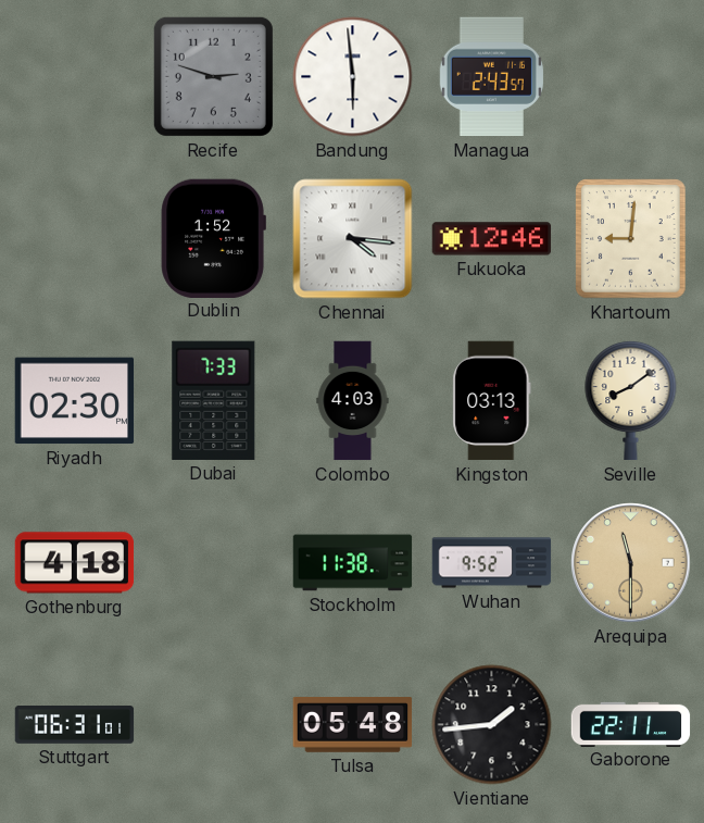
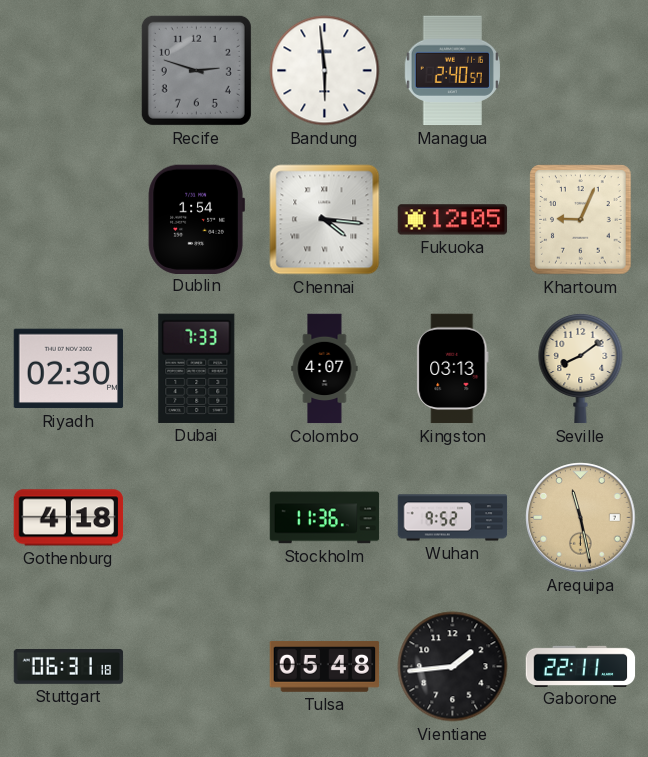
Managua: 2:43 -> 2:40 (452, 71)
Dublin: 1:52 -> 1:54 (196, 219)
Fukuoka: 12:46 -> 12:05 (453, 220)
Khartoum: 9:01 -> 9:04 (581, 220)
Colombo: 4:03 -> 4:07 (325, 369)
Stockholm: 11:38 -> 11:36 (325, 518)
Arequipa: 11:30 -> 11:28 (581, 518)
Stuttgart: 06:31:01 -> 06:31:18 (69, 667)
